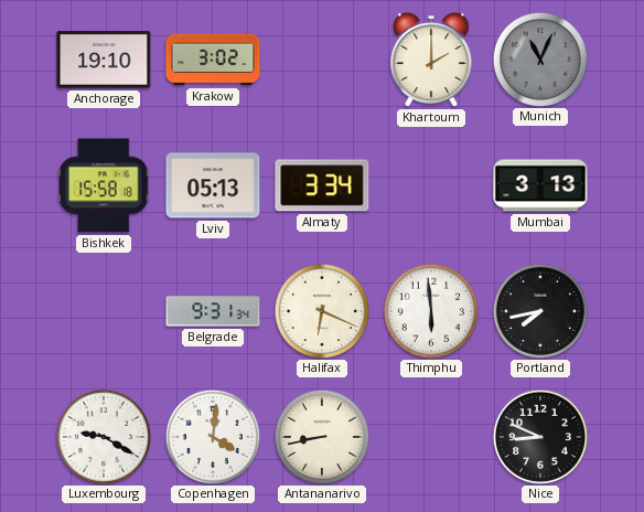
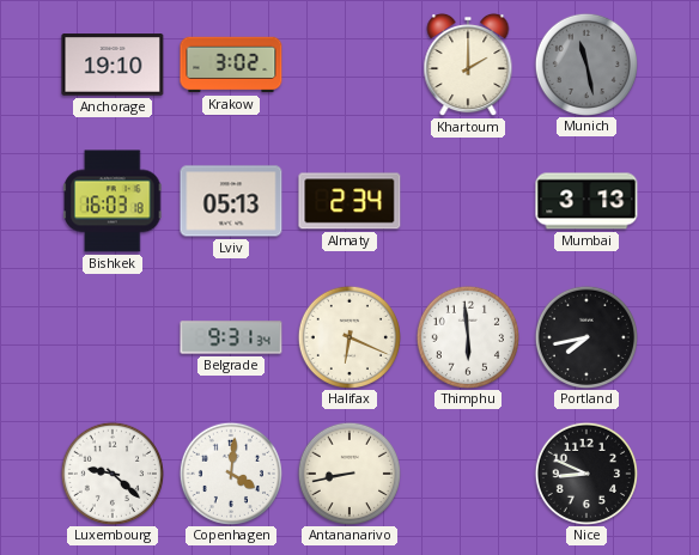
Munich: 11:04 -> 11:28 (585, 63)
Bishkek: 15:58 -> 16:03 (113, 201)
Almaty: 3:34 -> 2:34 (349, 201)
Luxembourg: 9:20 -> 9:22 (111, 472)
